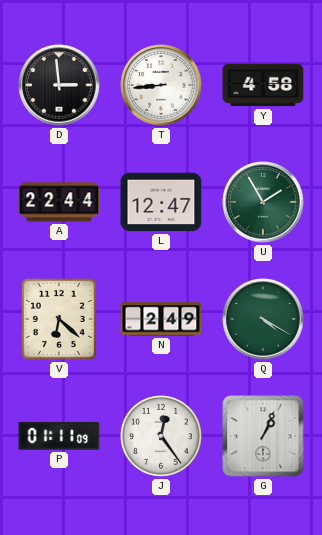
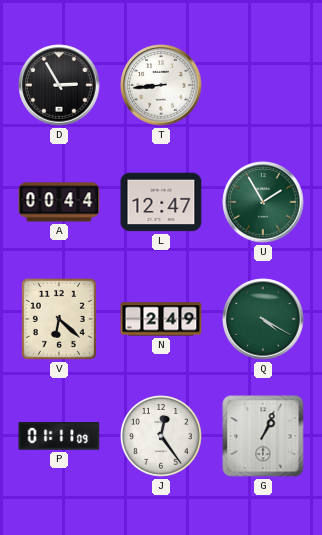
D: 2:59 -> 2:55 (59, 85)
Y: 4:58 -> none (263, 85)
A: 22:44 -> 00:44 (59, 202)
